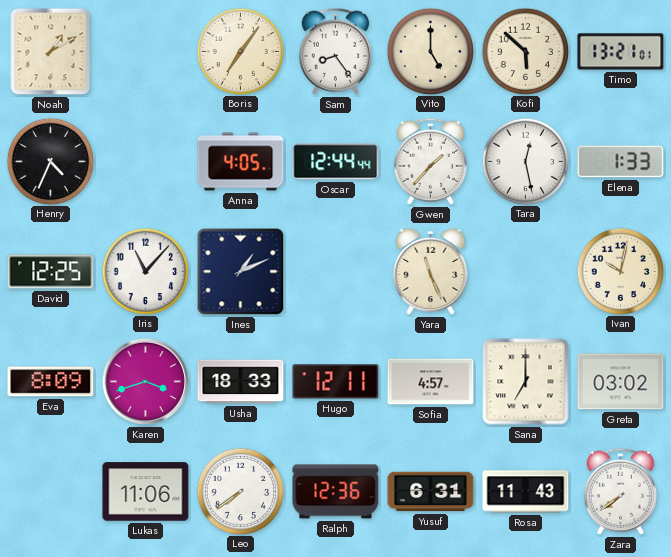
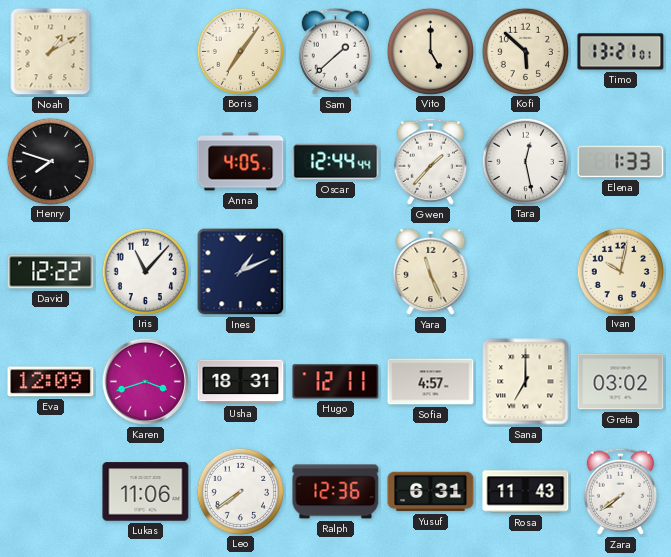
Sam: 8:24 -> 1:38 (335, 51)
Henry: 4:34 -> 7:48 (50, 161)
David: 12:25 -> 12:22 (51, 272)
Eva: 8:09 -> 12:09 (51, 382)
Usha: 18:33 -> 18:31 (241, 382)
